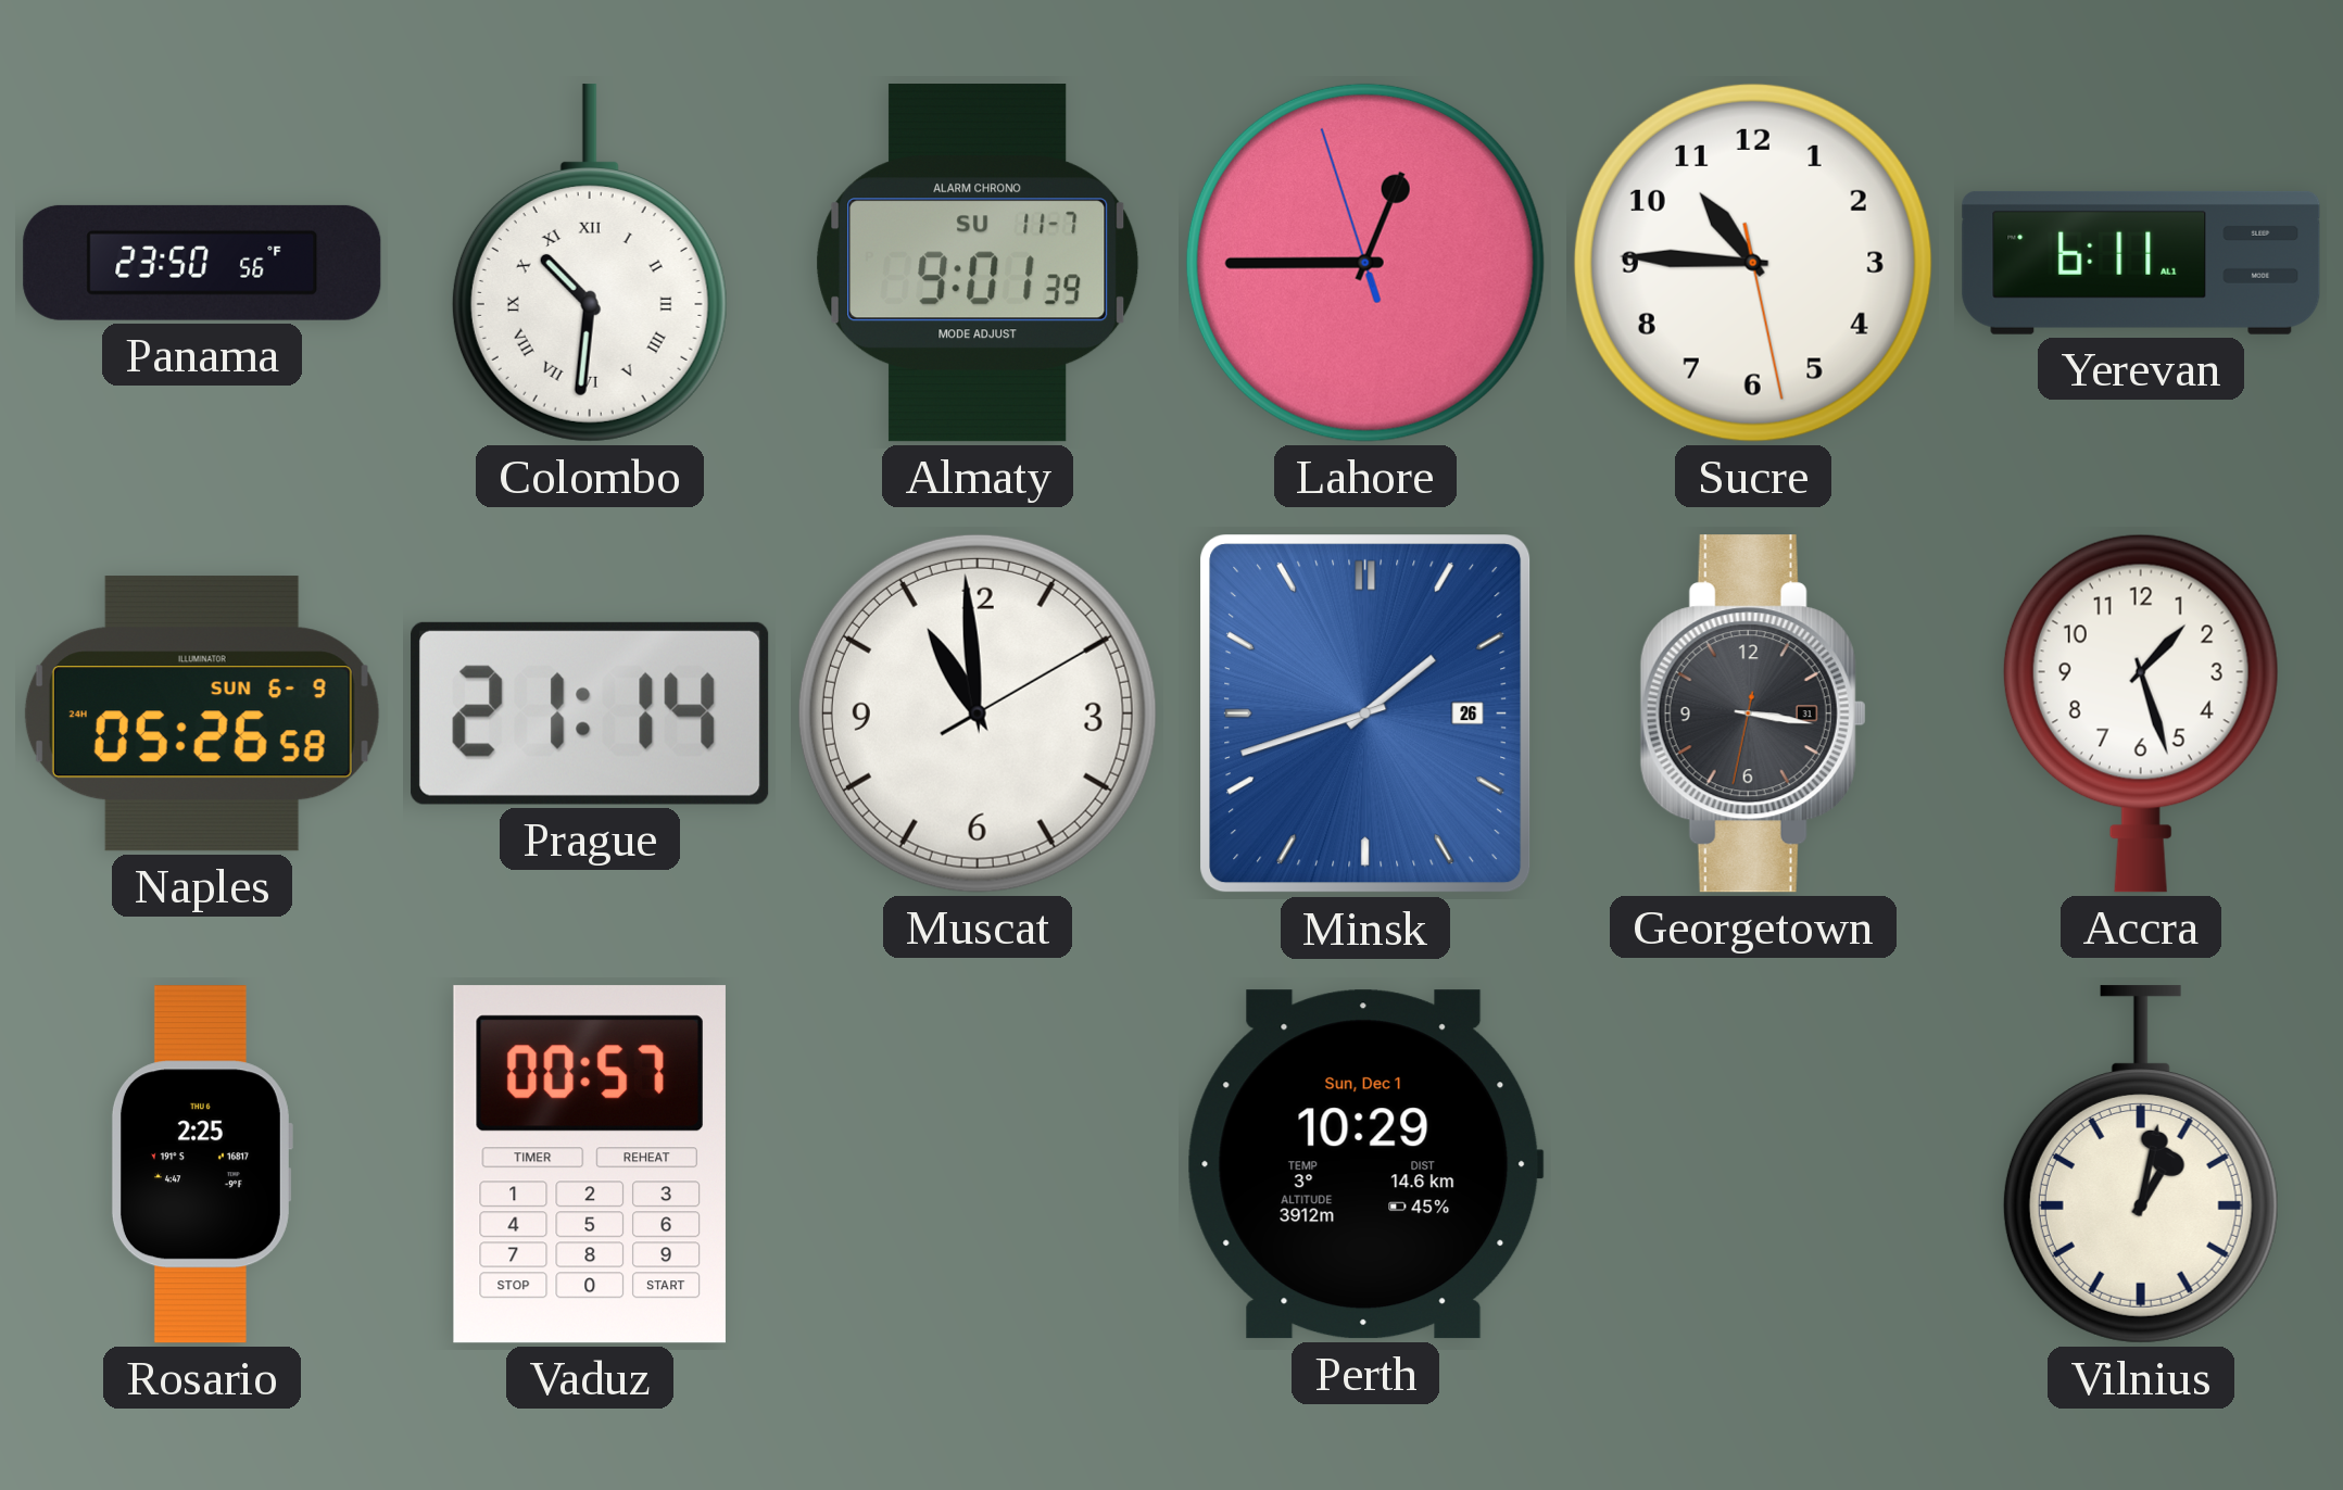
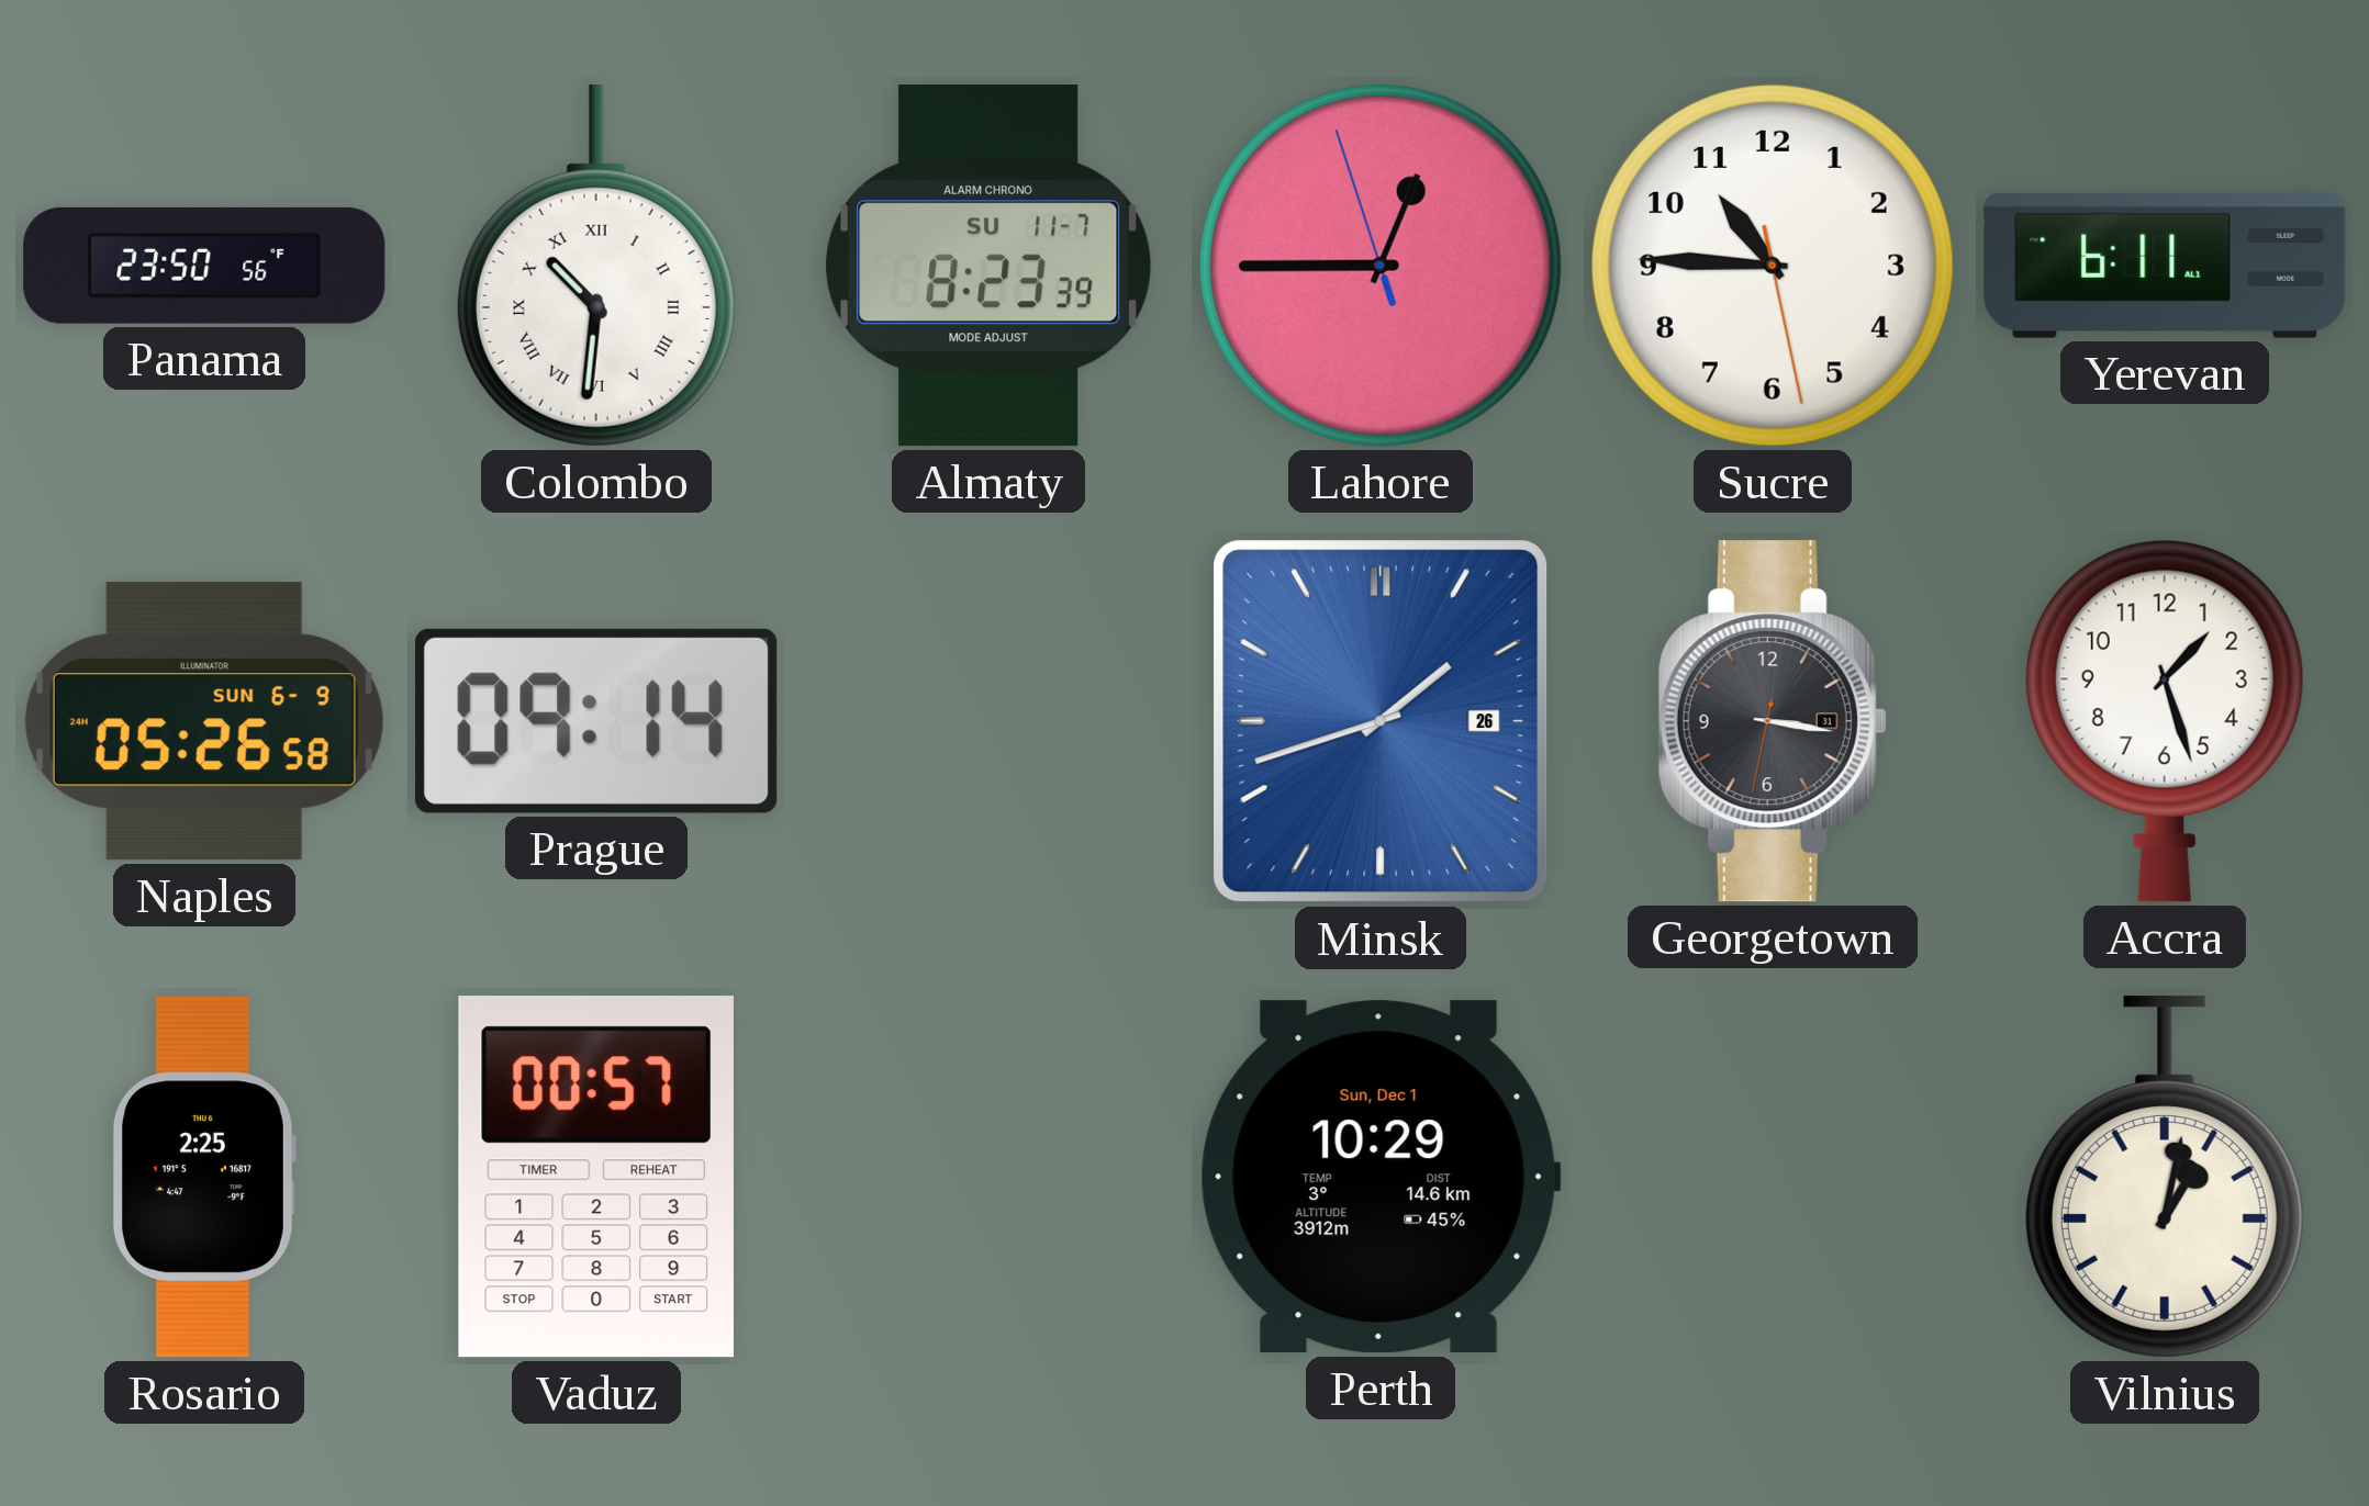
Almaty: 9:01 -> 8:23 (988, 266)
Prague: 21:14 -> 09:14 (596, 721)
Muscat: 10:59 -> none (978, 714)
